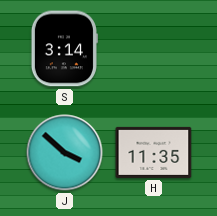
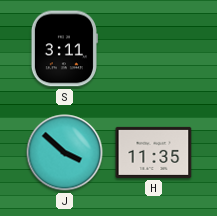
S: 3:14 -> 3:11 (64, 49)
